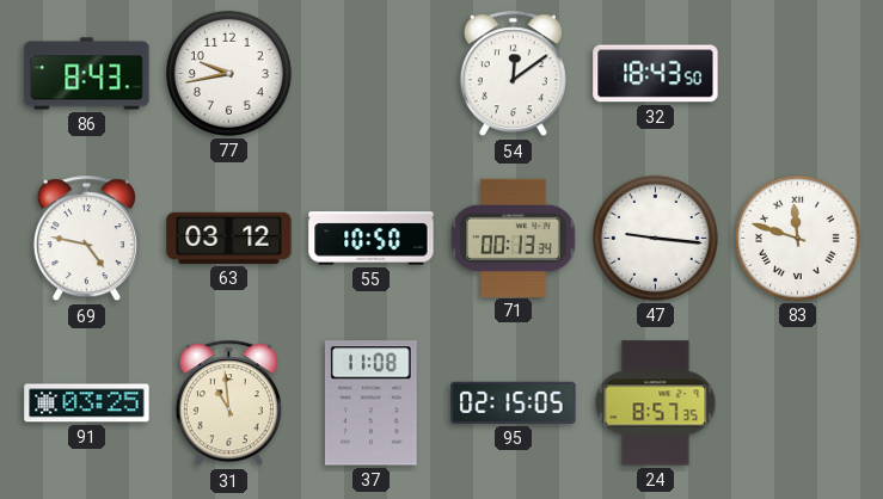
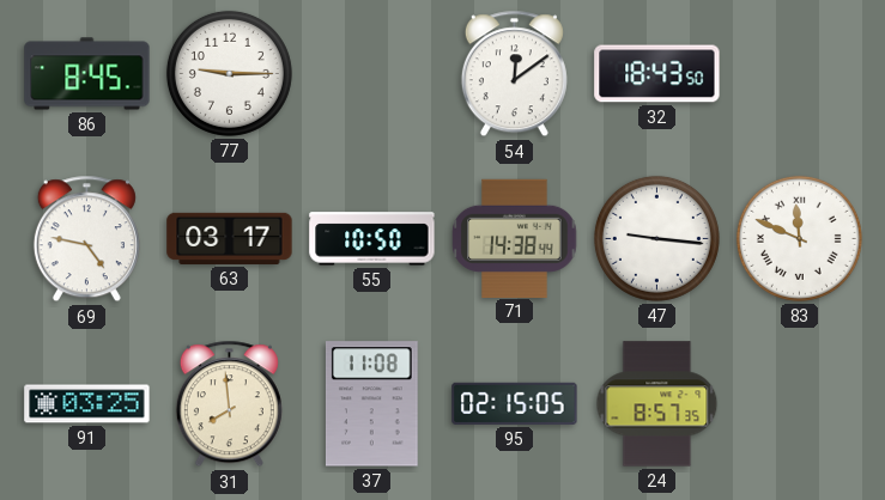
86: 8:43 -> 8:45 (87, 74)
77: 9:43 -> 9:15 (229, 73)
63: 03:12 -> 03:17 (230, 238)
71: 00:13 -> 14:38 (515, 238)
83: 11:48 -> 11:49 (799, 238)
31: 10:59 -> 7:59 (229, 404)
